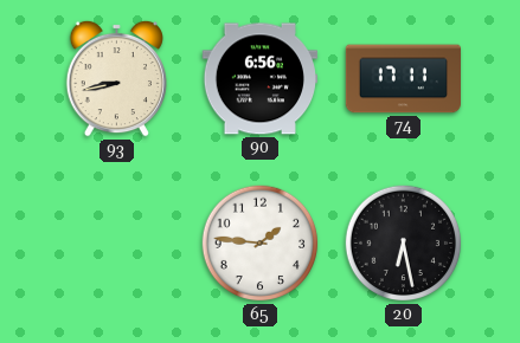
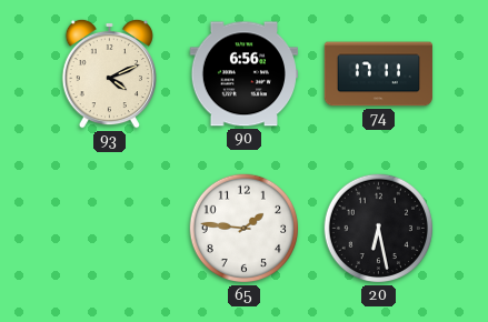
93: 8:43 -> 4:11 (109, 73)
